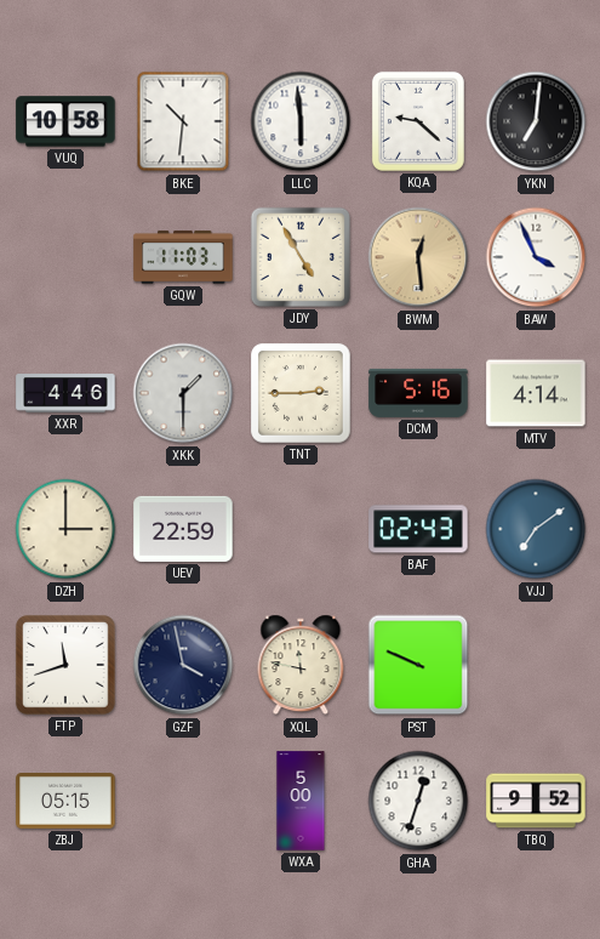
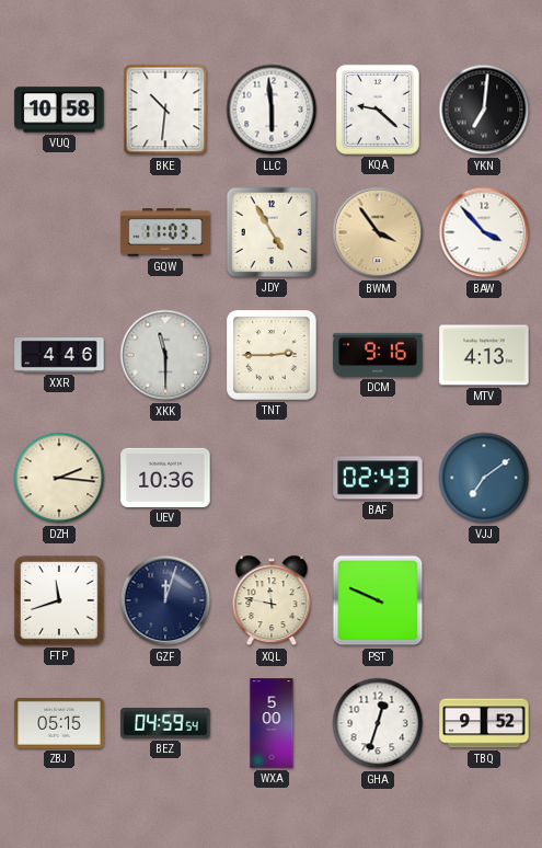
BWM: 12:29 -> 3:54 (378, 232)
BAW: 3:56 -> 3:53 (484, 232)
XKK: 1:30 -> 11:30 (165, 355)
DCM: 5:16 -> 9:16 (378, 355)
MTV: 4:14 -> 4:13 (484, 355)
DZH: 3:00 -> 2:16 (59, 478)
UEV: 22:59 -> 10:36 (165, 478)
GZF: 3:58 -> 12:03 (165, 600)
BEZ: none -> 04:59 (165, 723)
